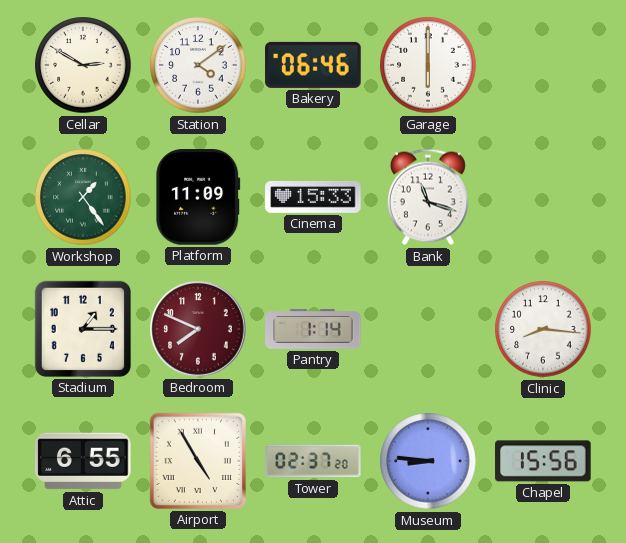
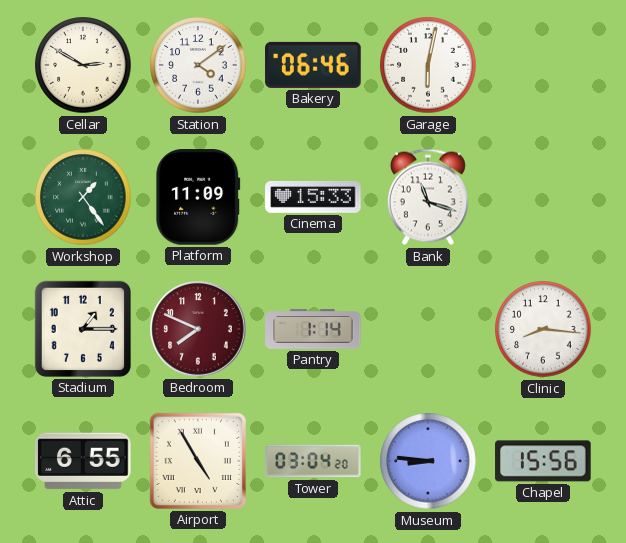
Garage: 6:00 -> 6:02 (428, 65)
Tower: 02:37 -> 03:04 (313, 461)
